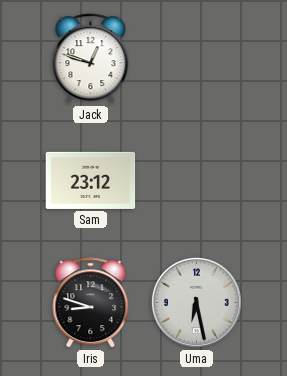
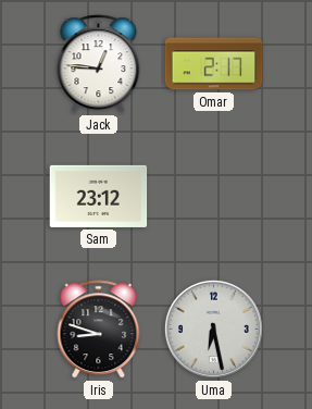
Jack: 12:48 -> 12:46 (99, 64)
Omar: none -> 2:17 (214, 64)
